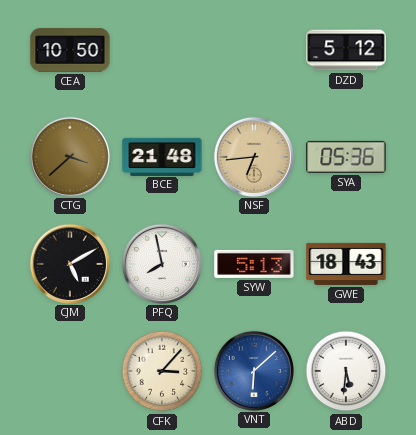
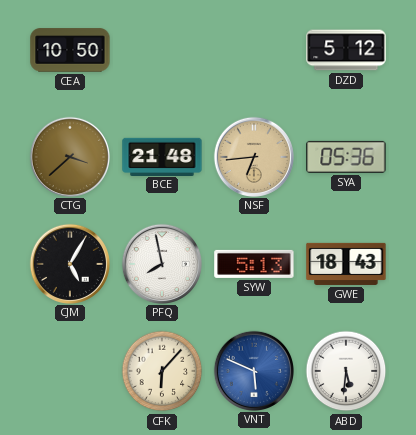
CJM: 5:10 -> 5:05 (69, 263)
CFK: 3:07 -> 6:07 (162, 371)
VNT: 6:08 -> 5:49 (253, 370)
